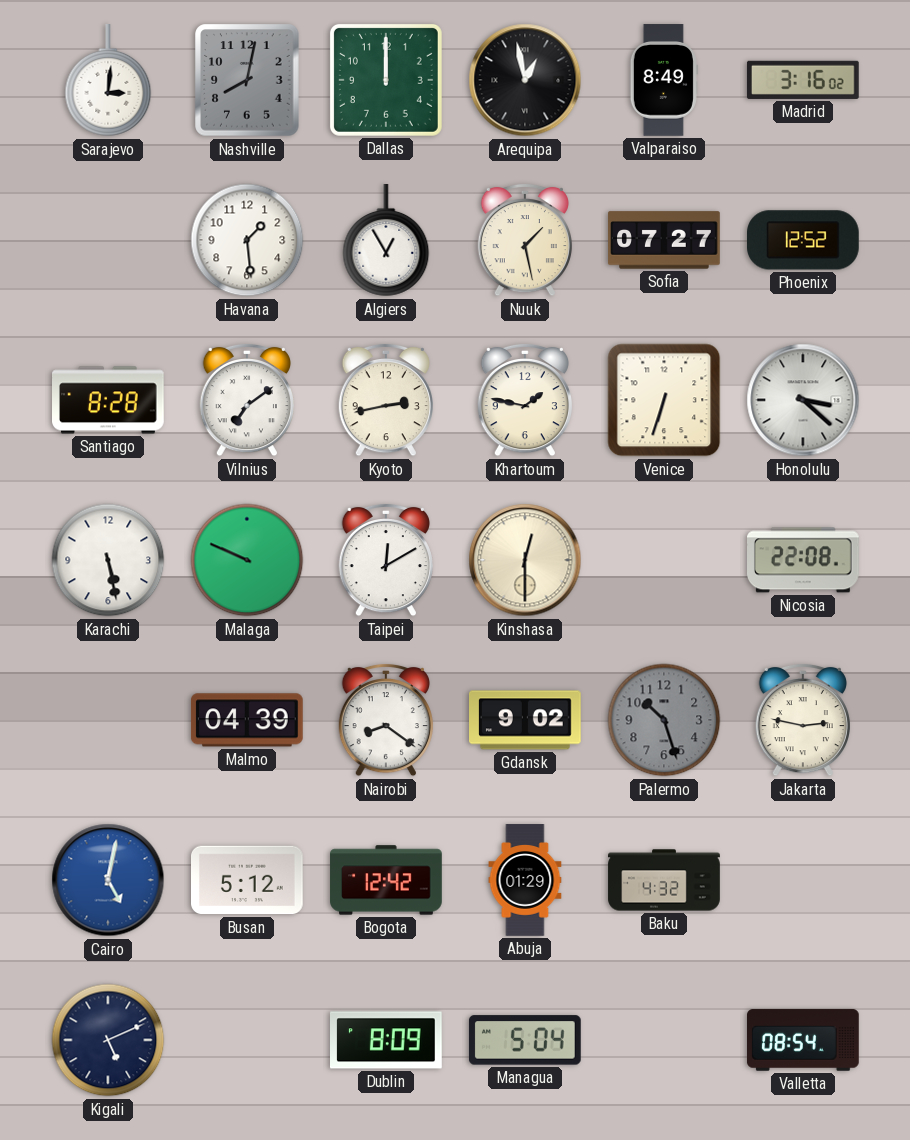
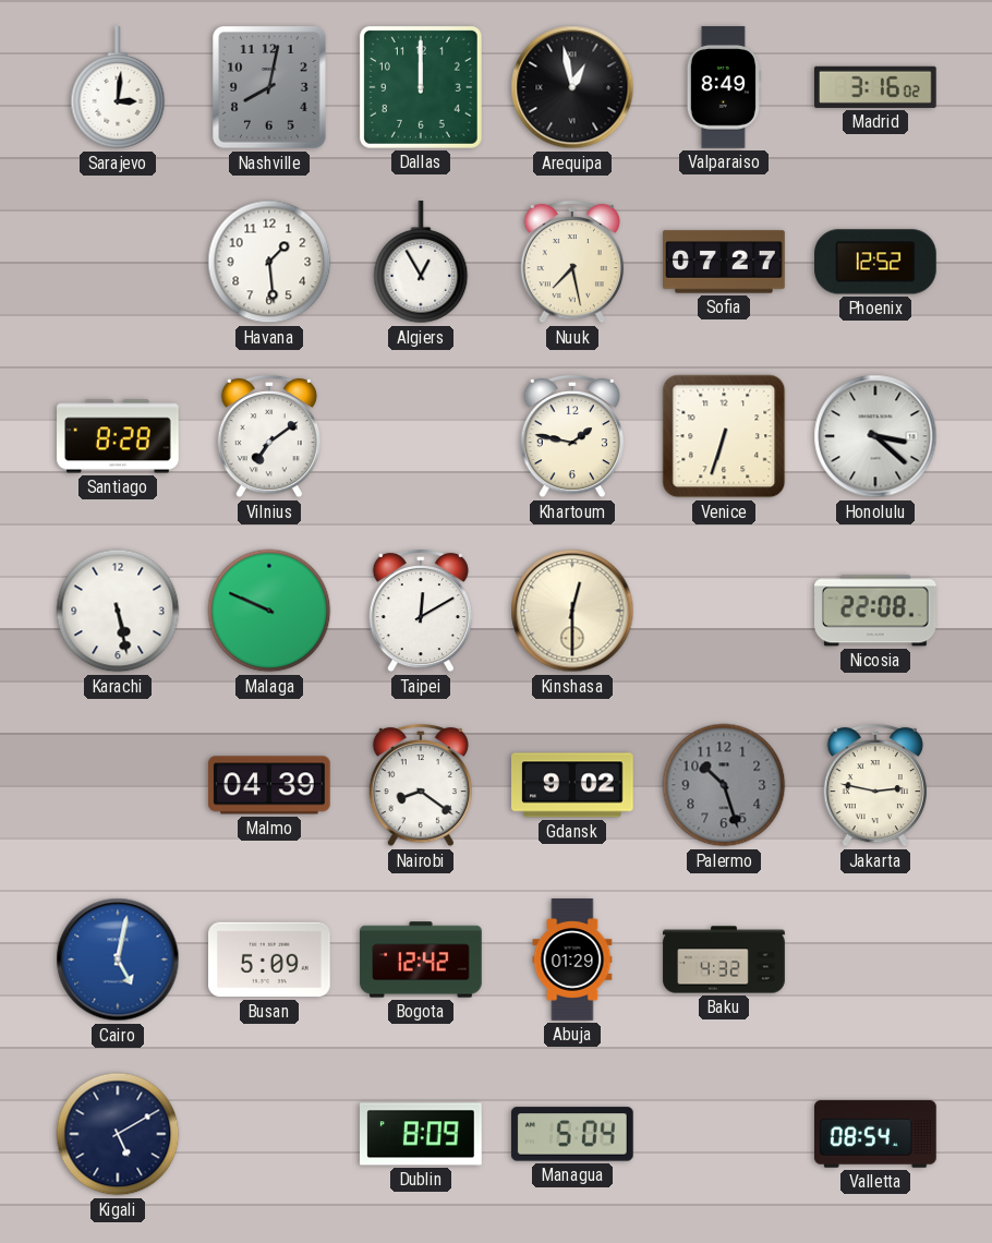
Nuuk: 1:28 -> 7:28 (572, 262)
Kyoto: 2:43 -> none (386, 400)
Busan: 5:12 -> 5:09 (270, 960)
Kigali: 5:11 -> 5:10 (118, 1134)
